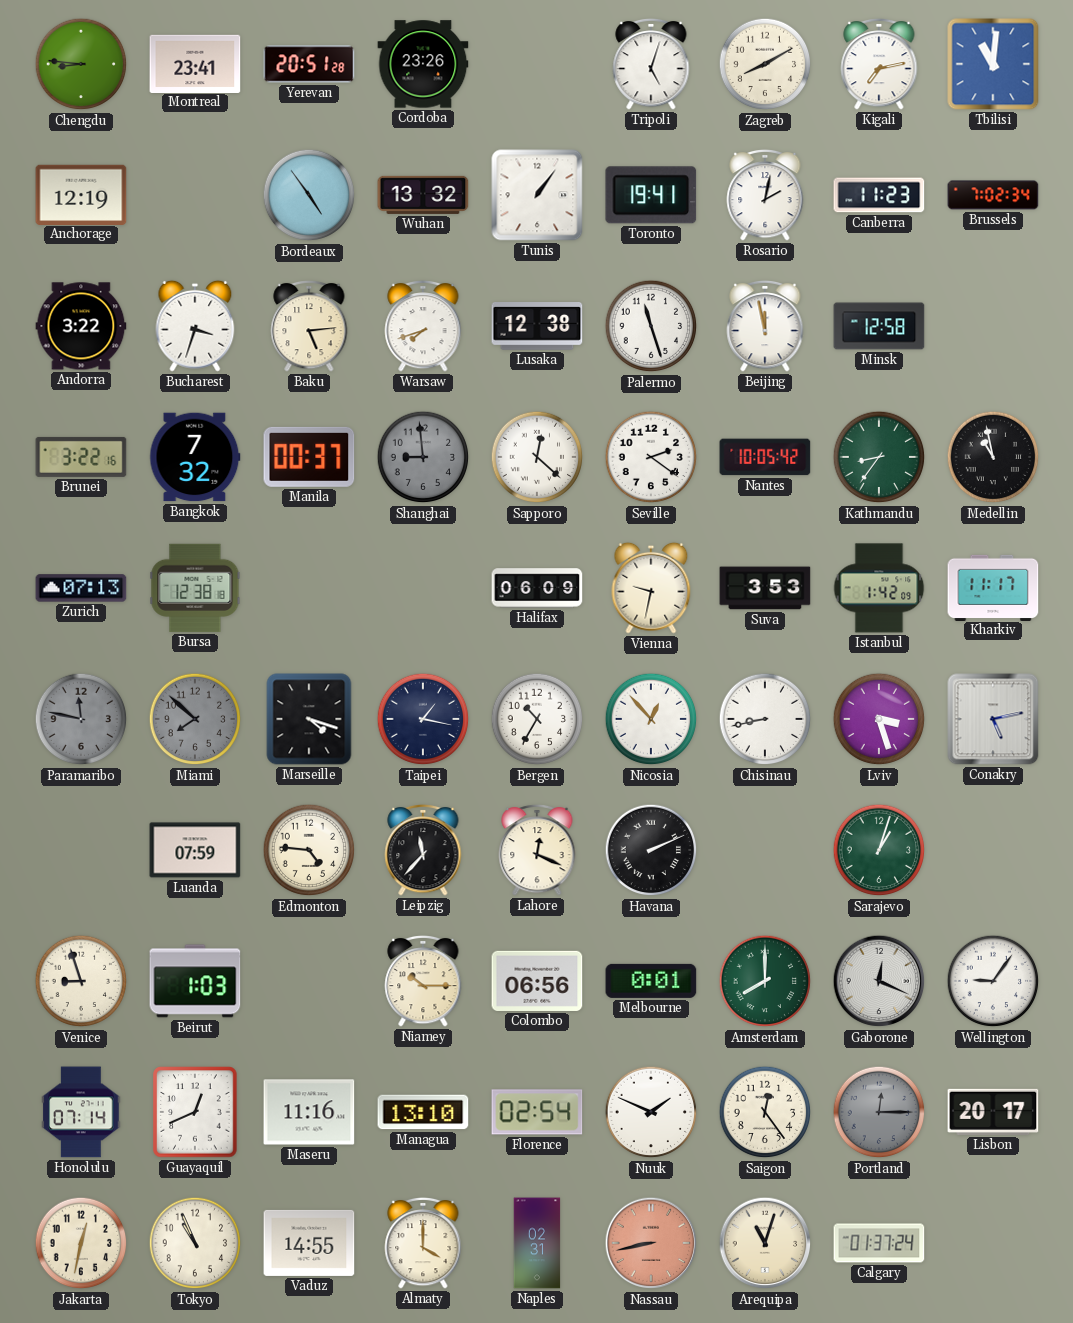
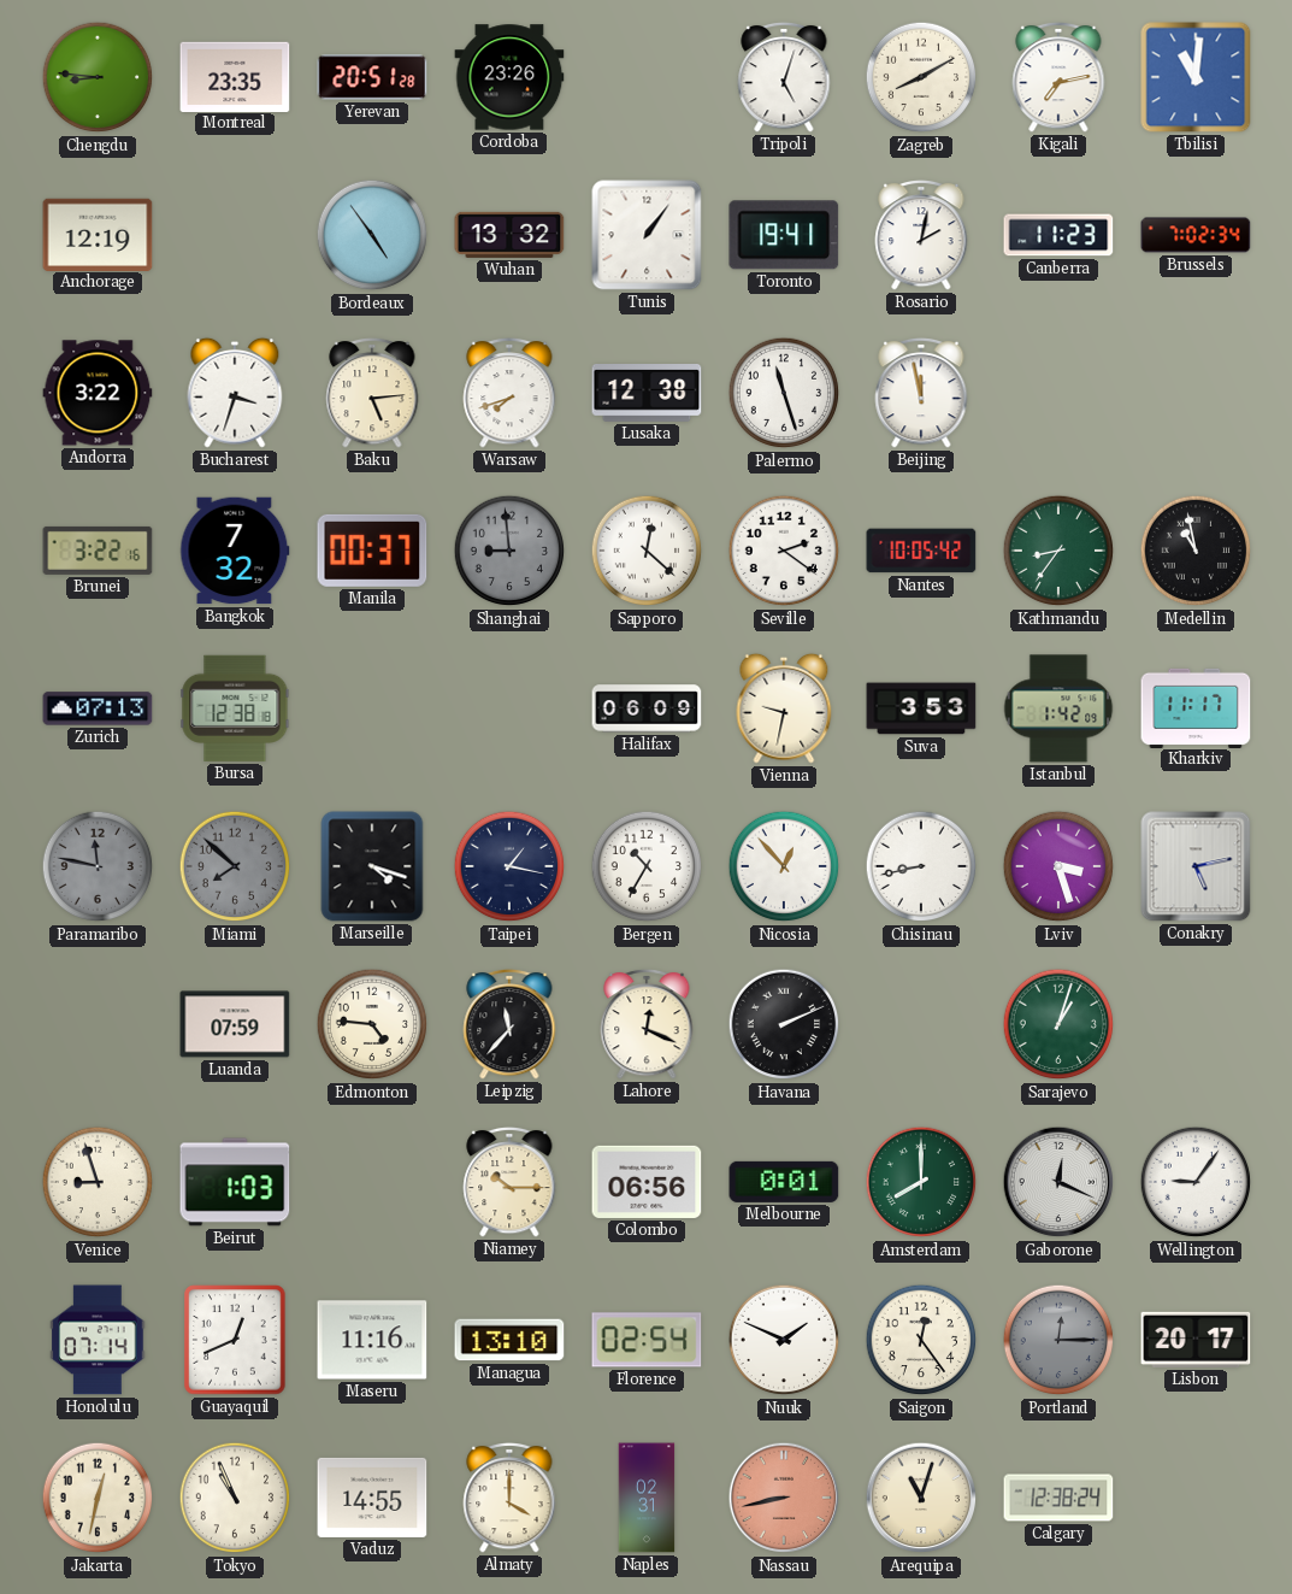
Montreal: 23:41 -> 23:35 (235, 76)
Minsk: 12:58 -> none (879, 326)
Calgary: 01:37 -> 12:38 (1058, 1498)
